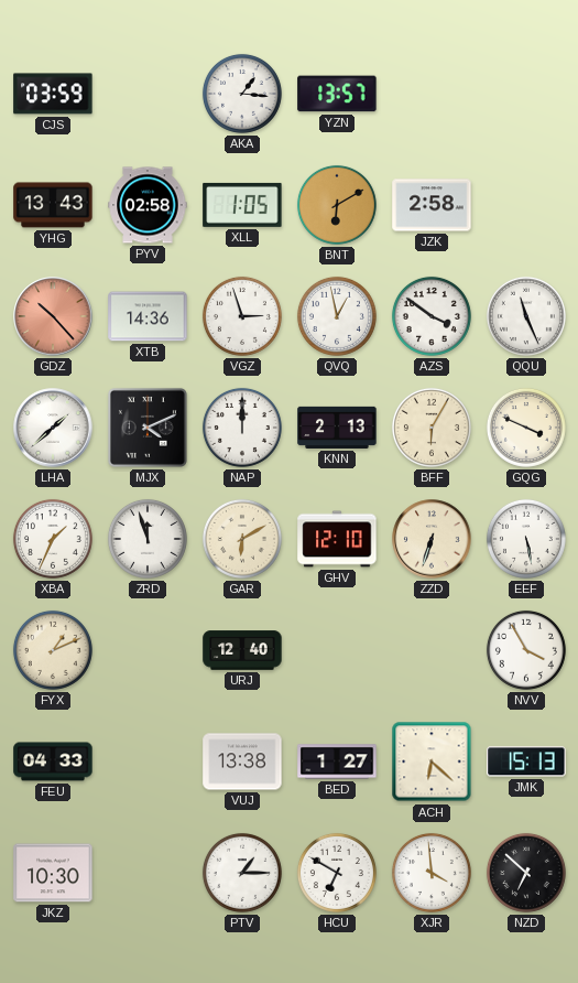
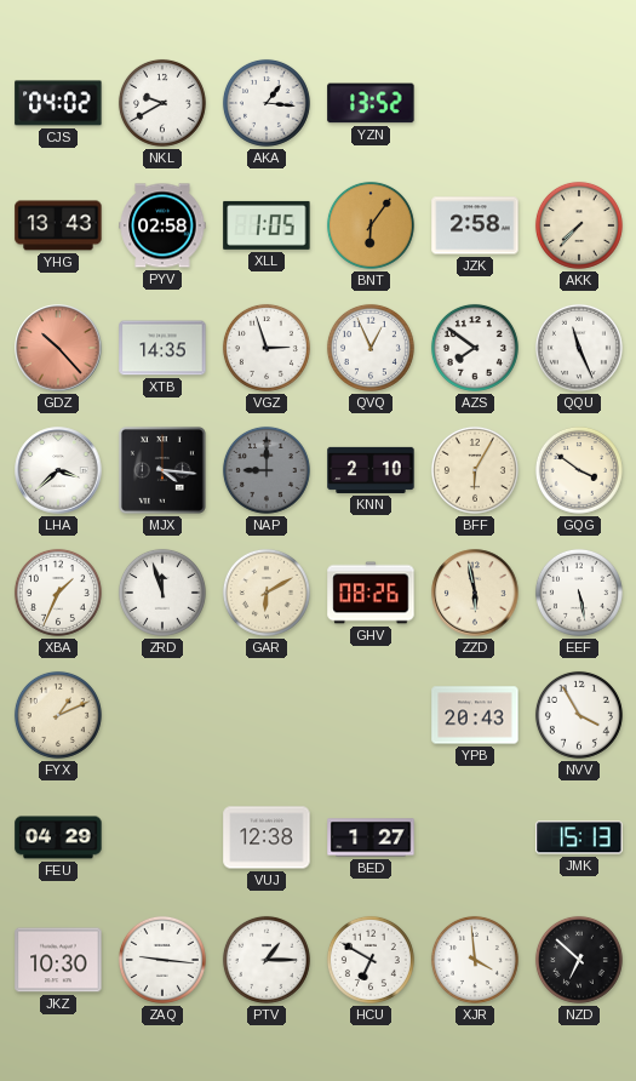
CJS: 03:59 -> 04:02 (58, 103)
NKL: none -> 9:40 (162, 103)
YZN: 13:57 -> 13:52 (371, 103)
BNT: 6:10 -> 6:06 (371, 225)
AKK: none -> 7:37 (579, 225)
XTB: 14:36 -> 14:35 (162, 348)
QVQ: 12:58 -> 12:56 (371, 348)
AZS: 3:51 -> 7:51 (475, 348)
LHA: 1:38 -> 3:38 (58, 470)
MJX: 4:11 -> 4:16 (162, 470)
NAP: 12:00 -> 9:00 (267, 470)
NAP dial: white -> grey (267, 470)
KNN: 2:13 -> 2:10 (371, 470)
GQG: 3:49 -> 3:51 (579, 470)
GHV: 12:10 -> 08:26 (371, 593)
ZZD: 6:33 -> 5:58 (475, 593)
URJ: 12:40 -> none (242, 650)
YPB: none -> 20:43 (475, 715)
FEU: 04:33 -> 04:29 (58, 837)
VUJ: 13:38 -> 12:38 (267, 837)
ACH: 6:22 -> none (432, 761)
ZAQ: none -> 9:16 (162, 960)
